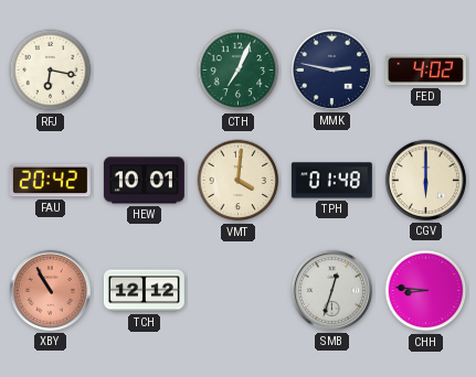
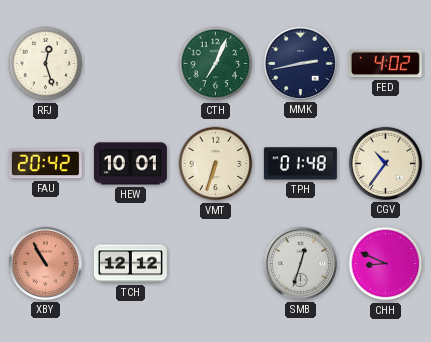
RFJ: 6:17 -> 12:27 (46, 64)
MMK: 2:47 -> 2:43 (300, 63)
VMT: 4:01 -> 6:33 (216, 164)
CGV: 6:00 -> 10:36 (385, 163)
CHH: 8:46 -> 8:49 (386, 264)
